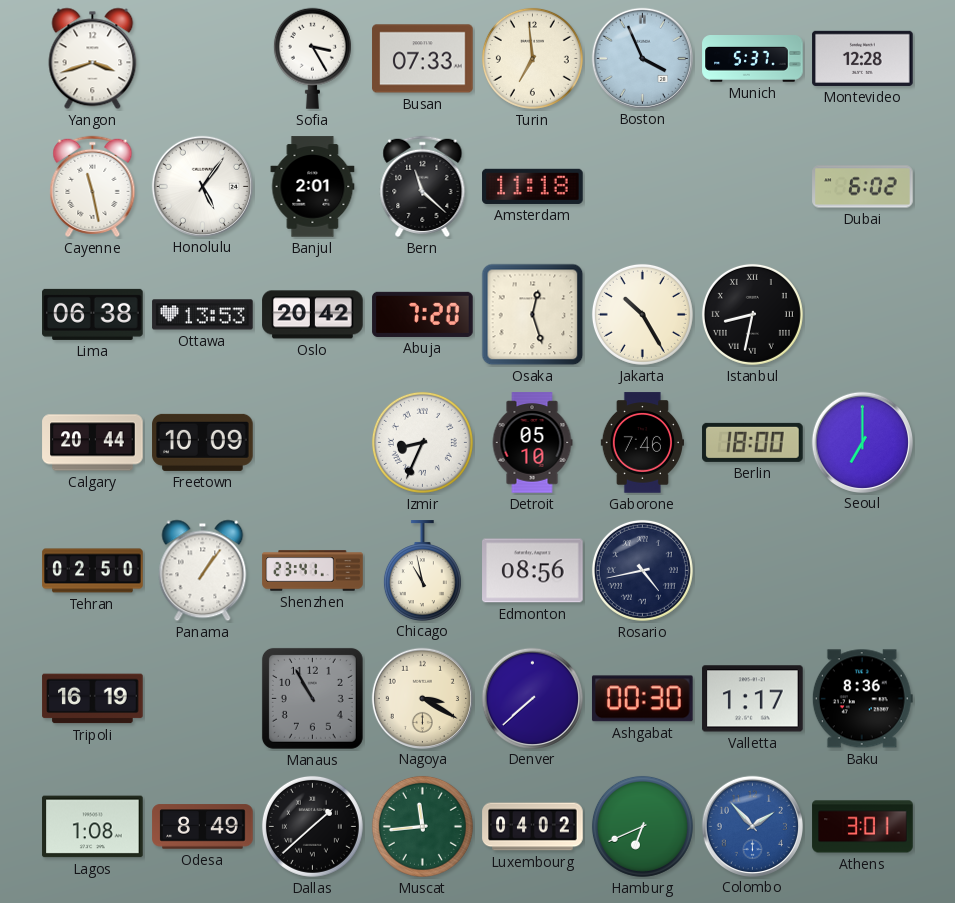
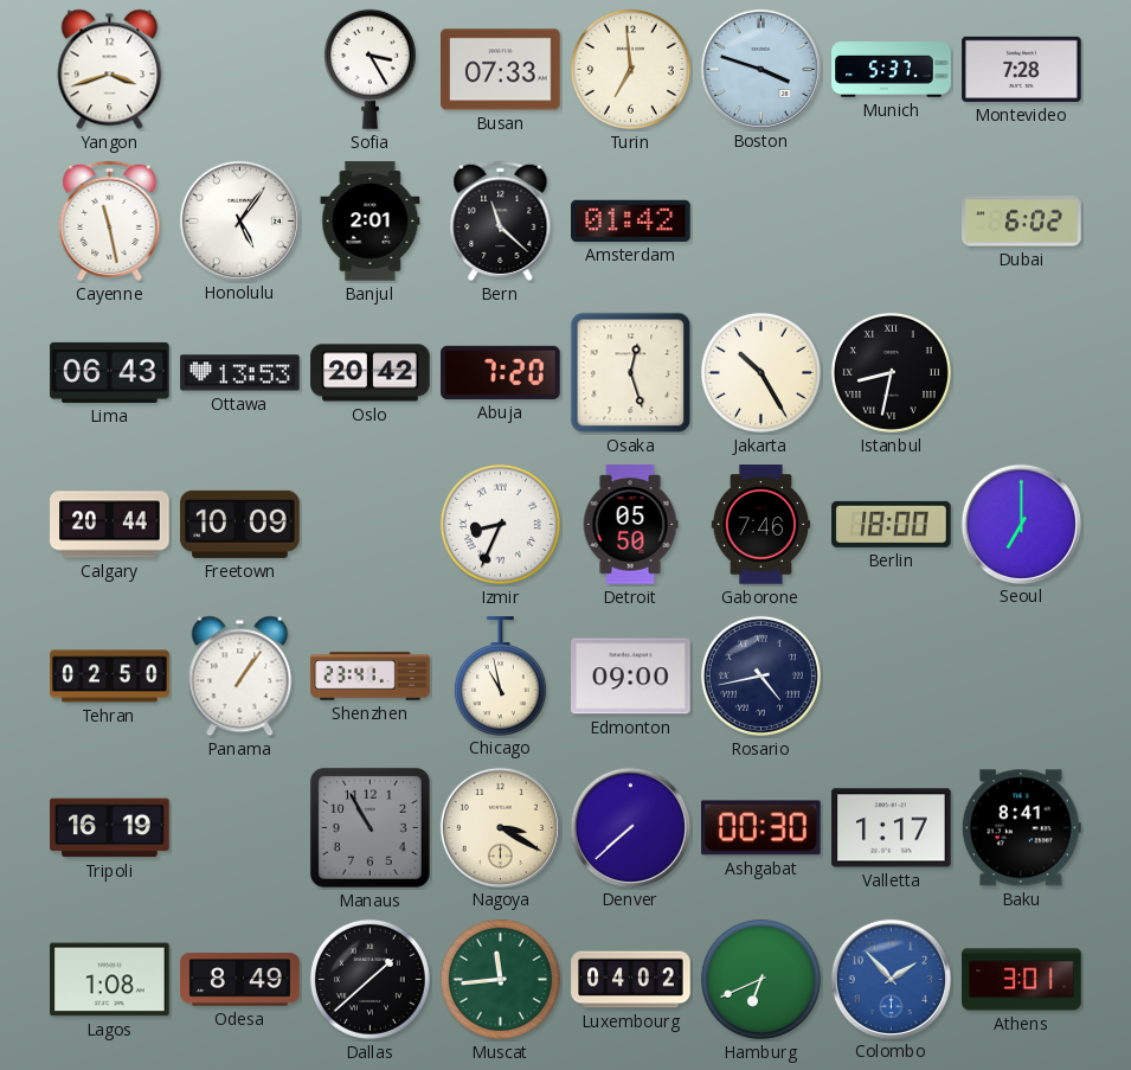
Boston: 3:56 -> 3:48 (760, 69)
Montevideo: 12:28 -> 7:28 (1022, 69)
Amsterdam: 11:18 -> 01:42 (631, 220)
Lima: 06:38 -> 06:43 (110, 372)
Detroit: 05:10 -> 05:50 (630, 525)
Edmonton: 08:56 -> 09:00 (631, 677)
Baku: 8:36 -> 8:41 (1021, 828)
